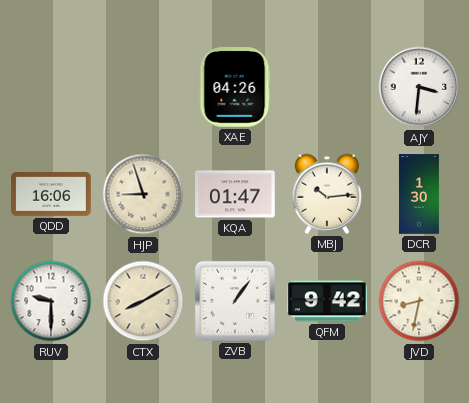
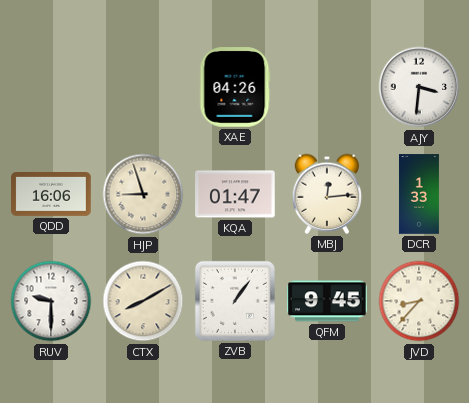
MBJ: 10:14 -> 12:14 (327, 194)
DCR: 1:30 -> 1:33 (419, 194)
QFM: 9:42 -> 9:45 (327, 301)
JVD: 8:32 -> 8:37 (419, 301)
